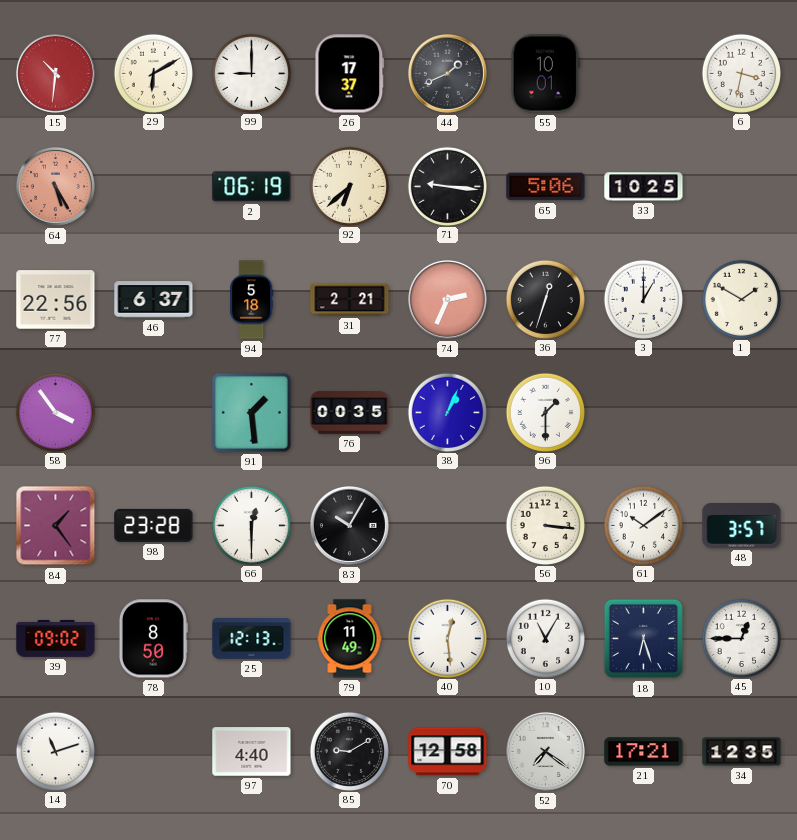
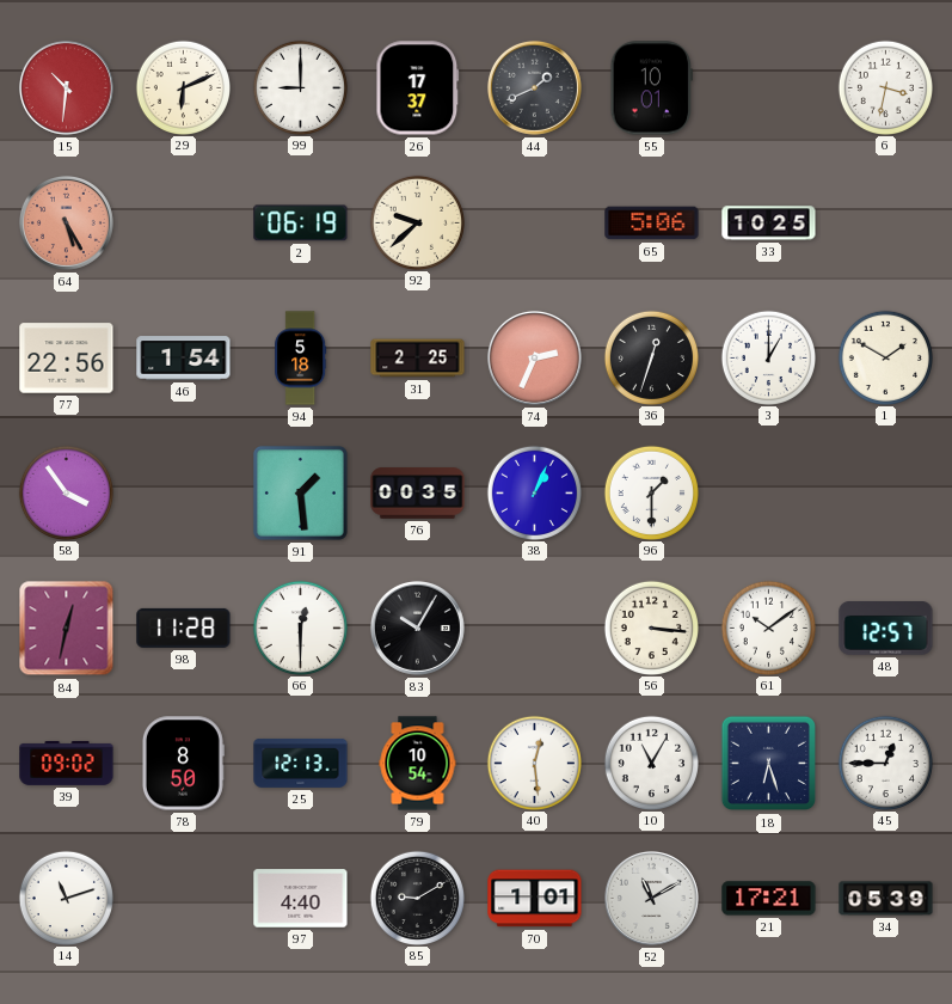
29: 6:10 -> 6:11 (183, 87)
92: 6:38 -> 9:38 (417, 222)
71: 9:16 -> none (447, 186)
46: 6:37 -> 1:54 (184, 359)
31: 2:21 -> 2:25 (418, 359)
84: 1:24 -> 12:32 (67, 629)
98: 23:28 -> 11:28 (184, 627)
48: 3:57 -> 12:57 (886, 629)
79: 11:49 -> 10:54 (418, 764)
70: 12:58 -> 1:01 (535, 899)
52: 7:21 -> 11:10 (651, 898)
34: 12:35 -> 05:39 (886, 899)
